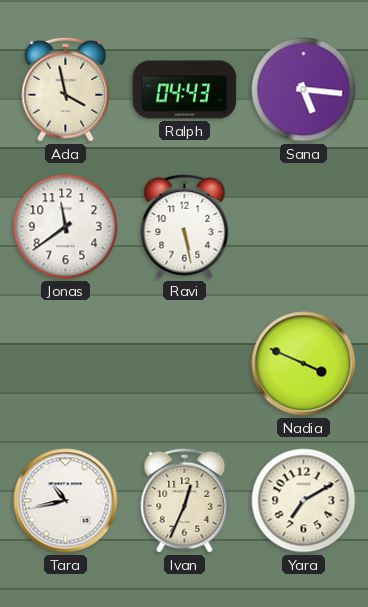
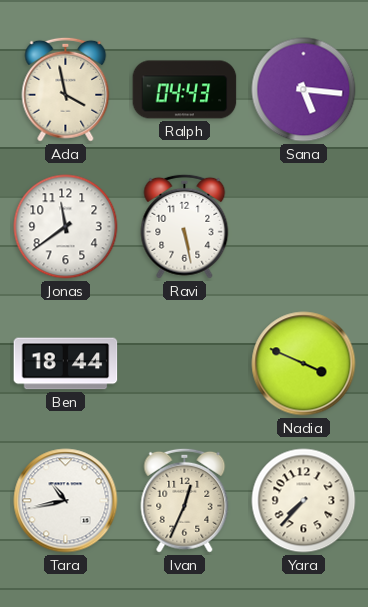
Ben: none -> 18:44 (66, 364)
Yara: 7:10 -> 7:37 (304, 501)
